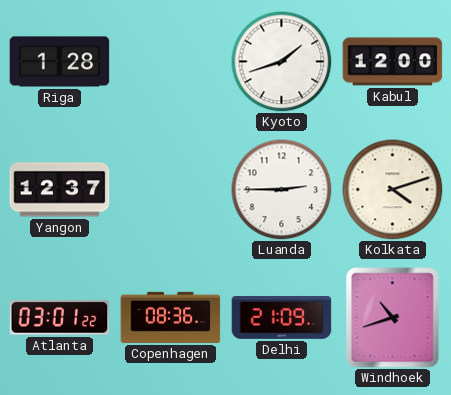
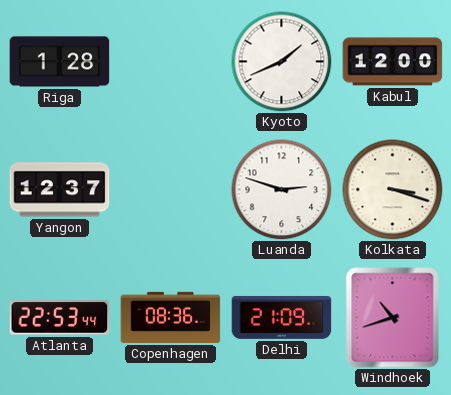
Kyoto: 1:42 -> 1:41 (282, 62)
Luanda: 2:45 -> 2:48 (282, 190)
Kolkata: 4:12 -> 3:18 (393, 190)
Atlanta: 03:01 -> 22:53 (60, 318)
